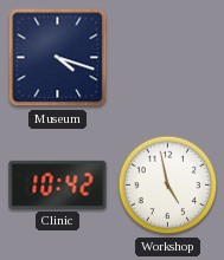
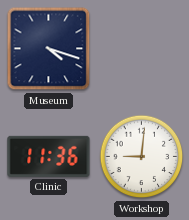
Clinic: 10:42 -> 11:36 (49, 156)
Workshop: 4:58 -> 9:01 (142, 157)
